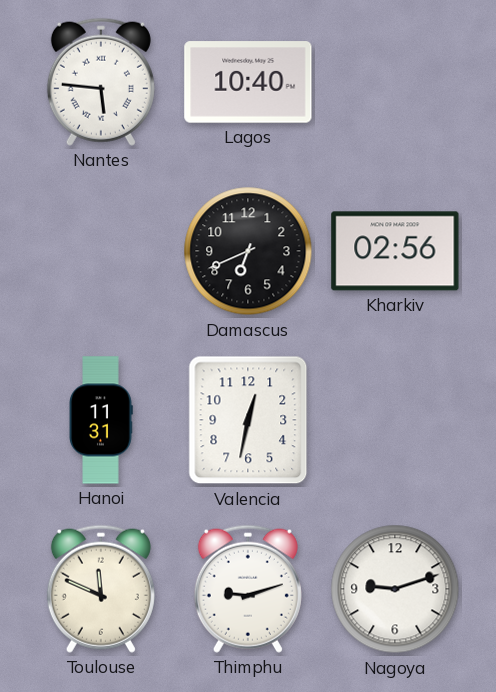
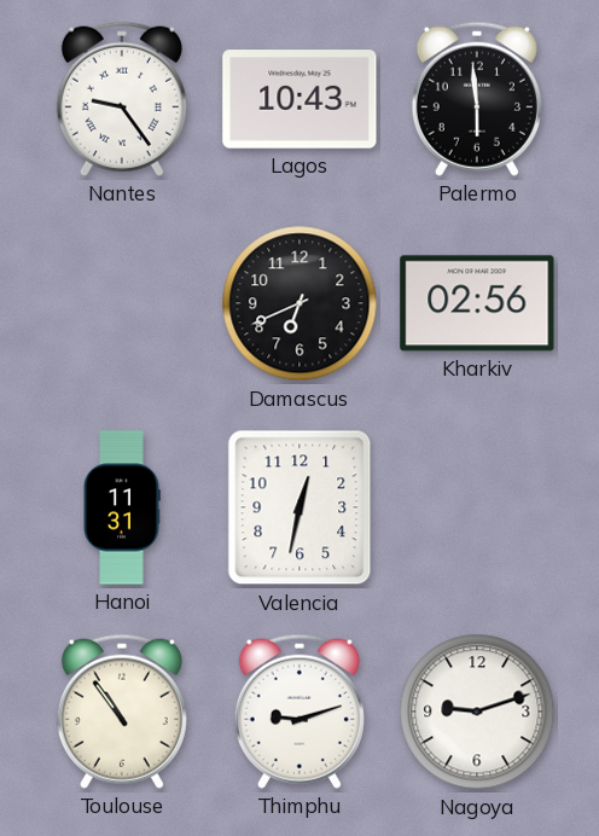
Nantes: 5:46 -> 9:24 (122, 99)
Lagos: 10:40 -> 10:43 (299, 99)
Palermo: none -> 5:59 (477, 99)
Toulouse: 11:49 -> 10:54 (122, 712)
